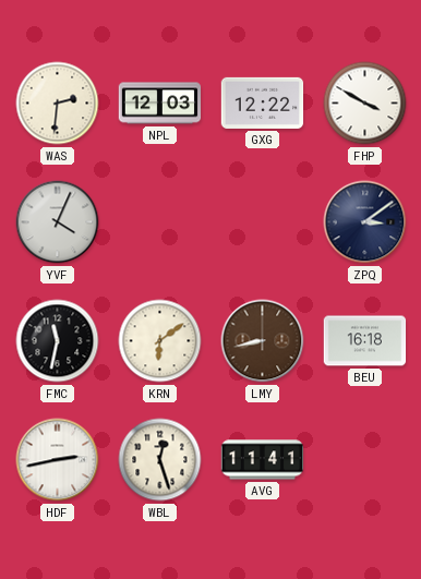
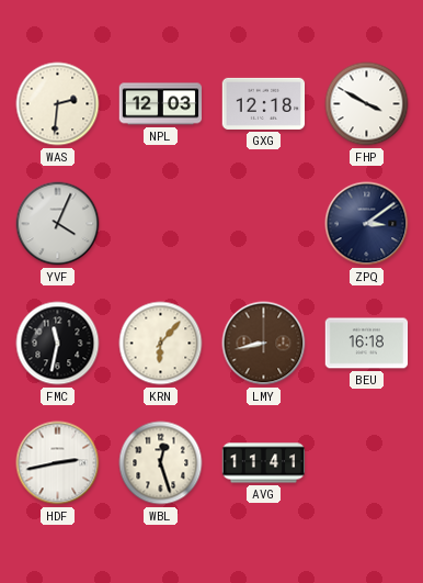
GXG: 12:22 -> 12:18 (264, 103)
KRN: 6:09 -> 6:07 (161, 344)
